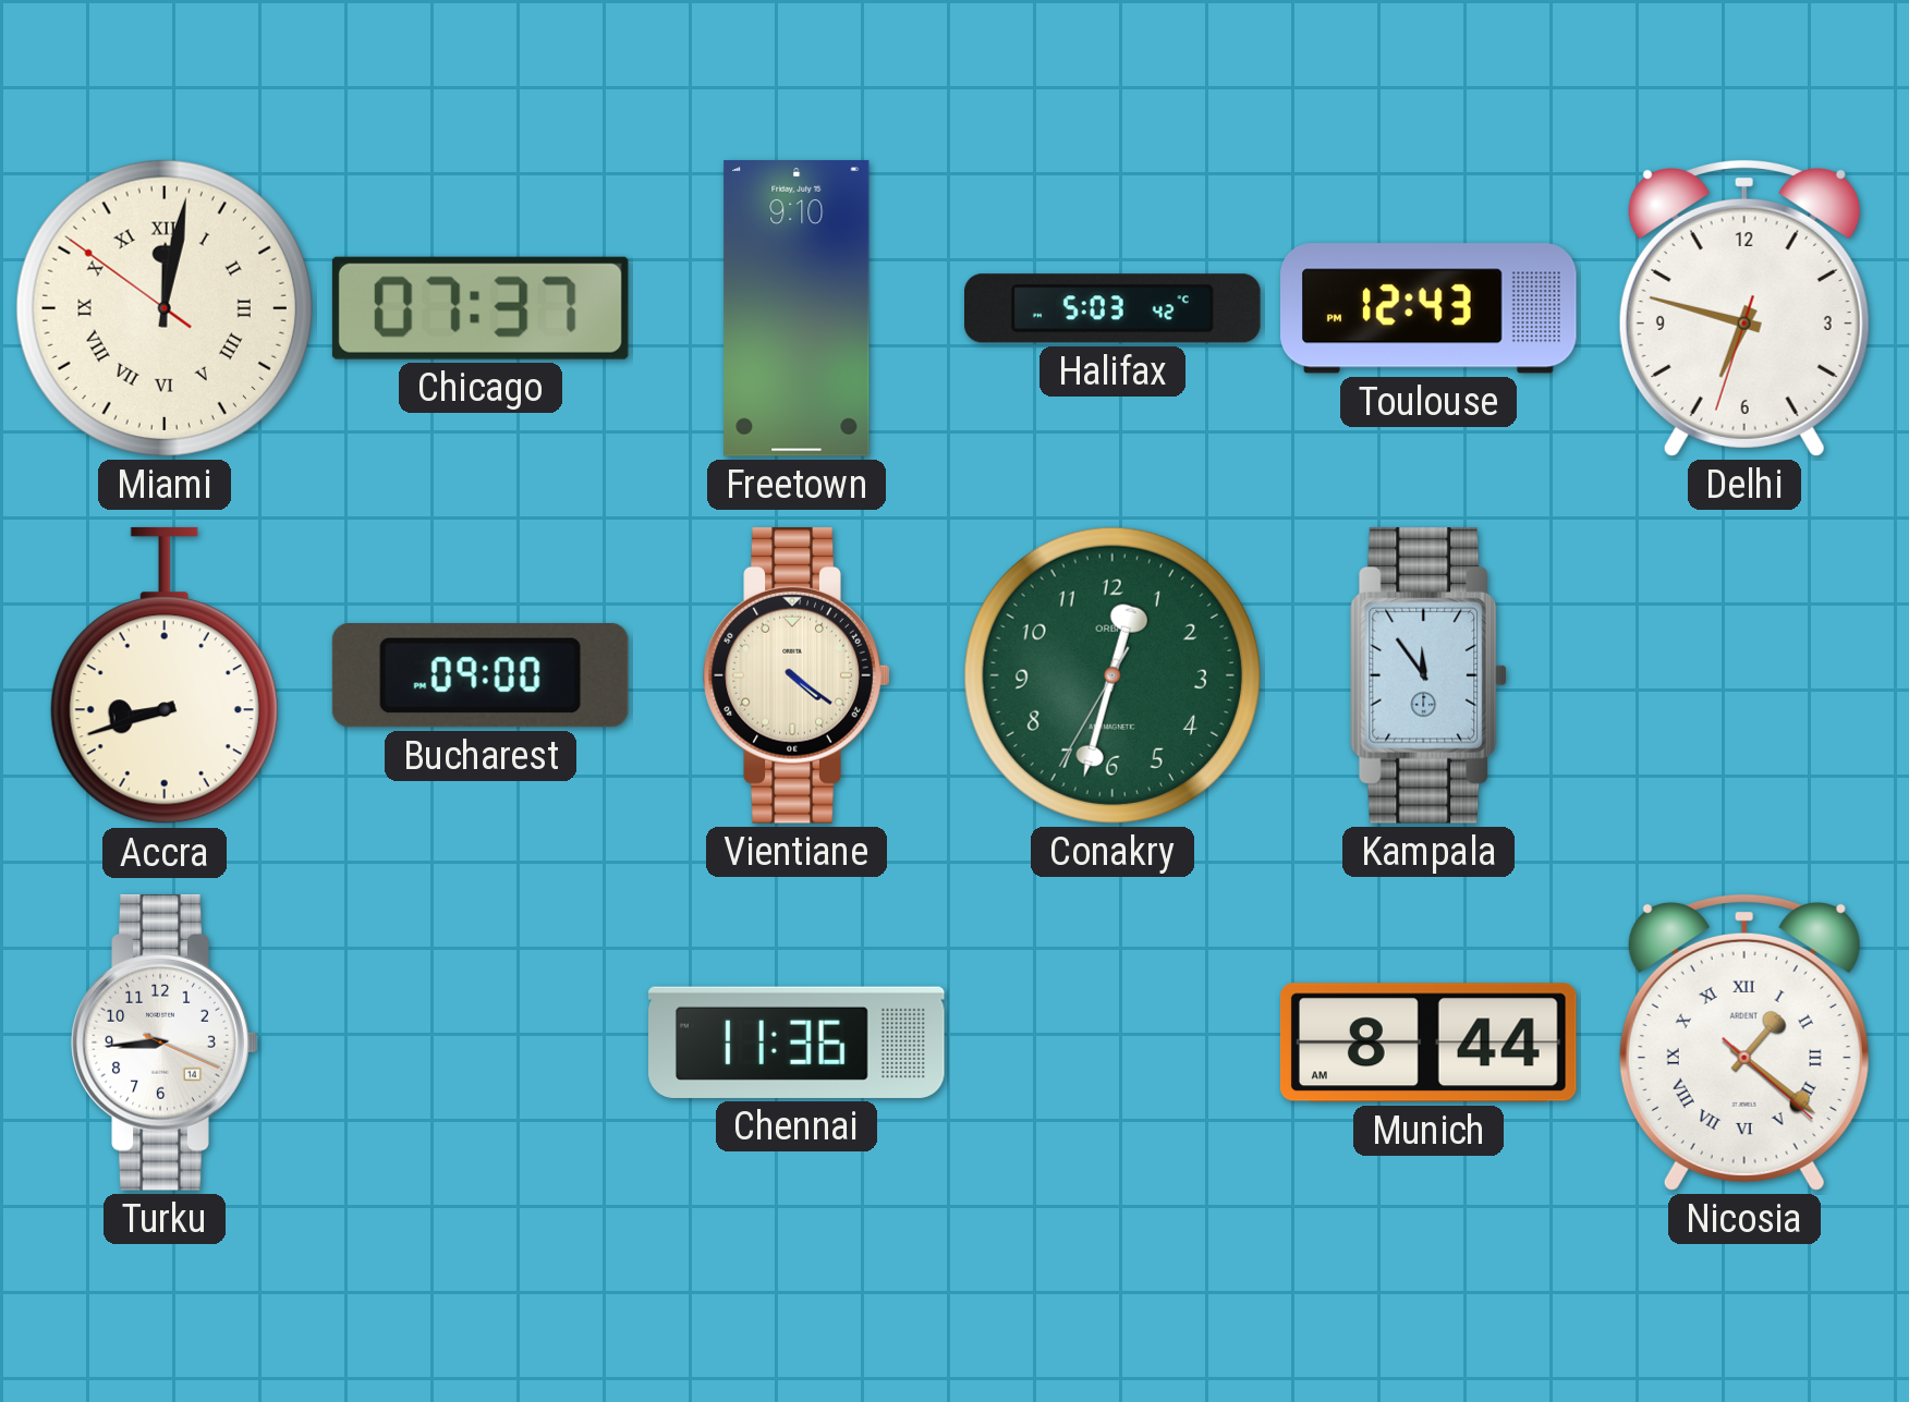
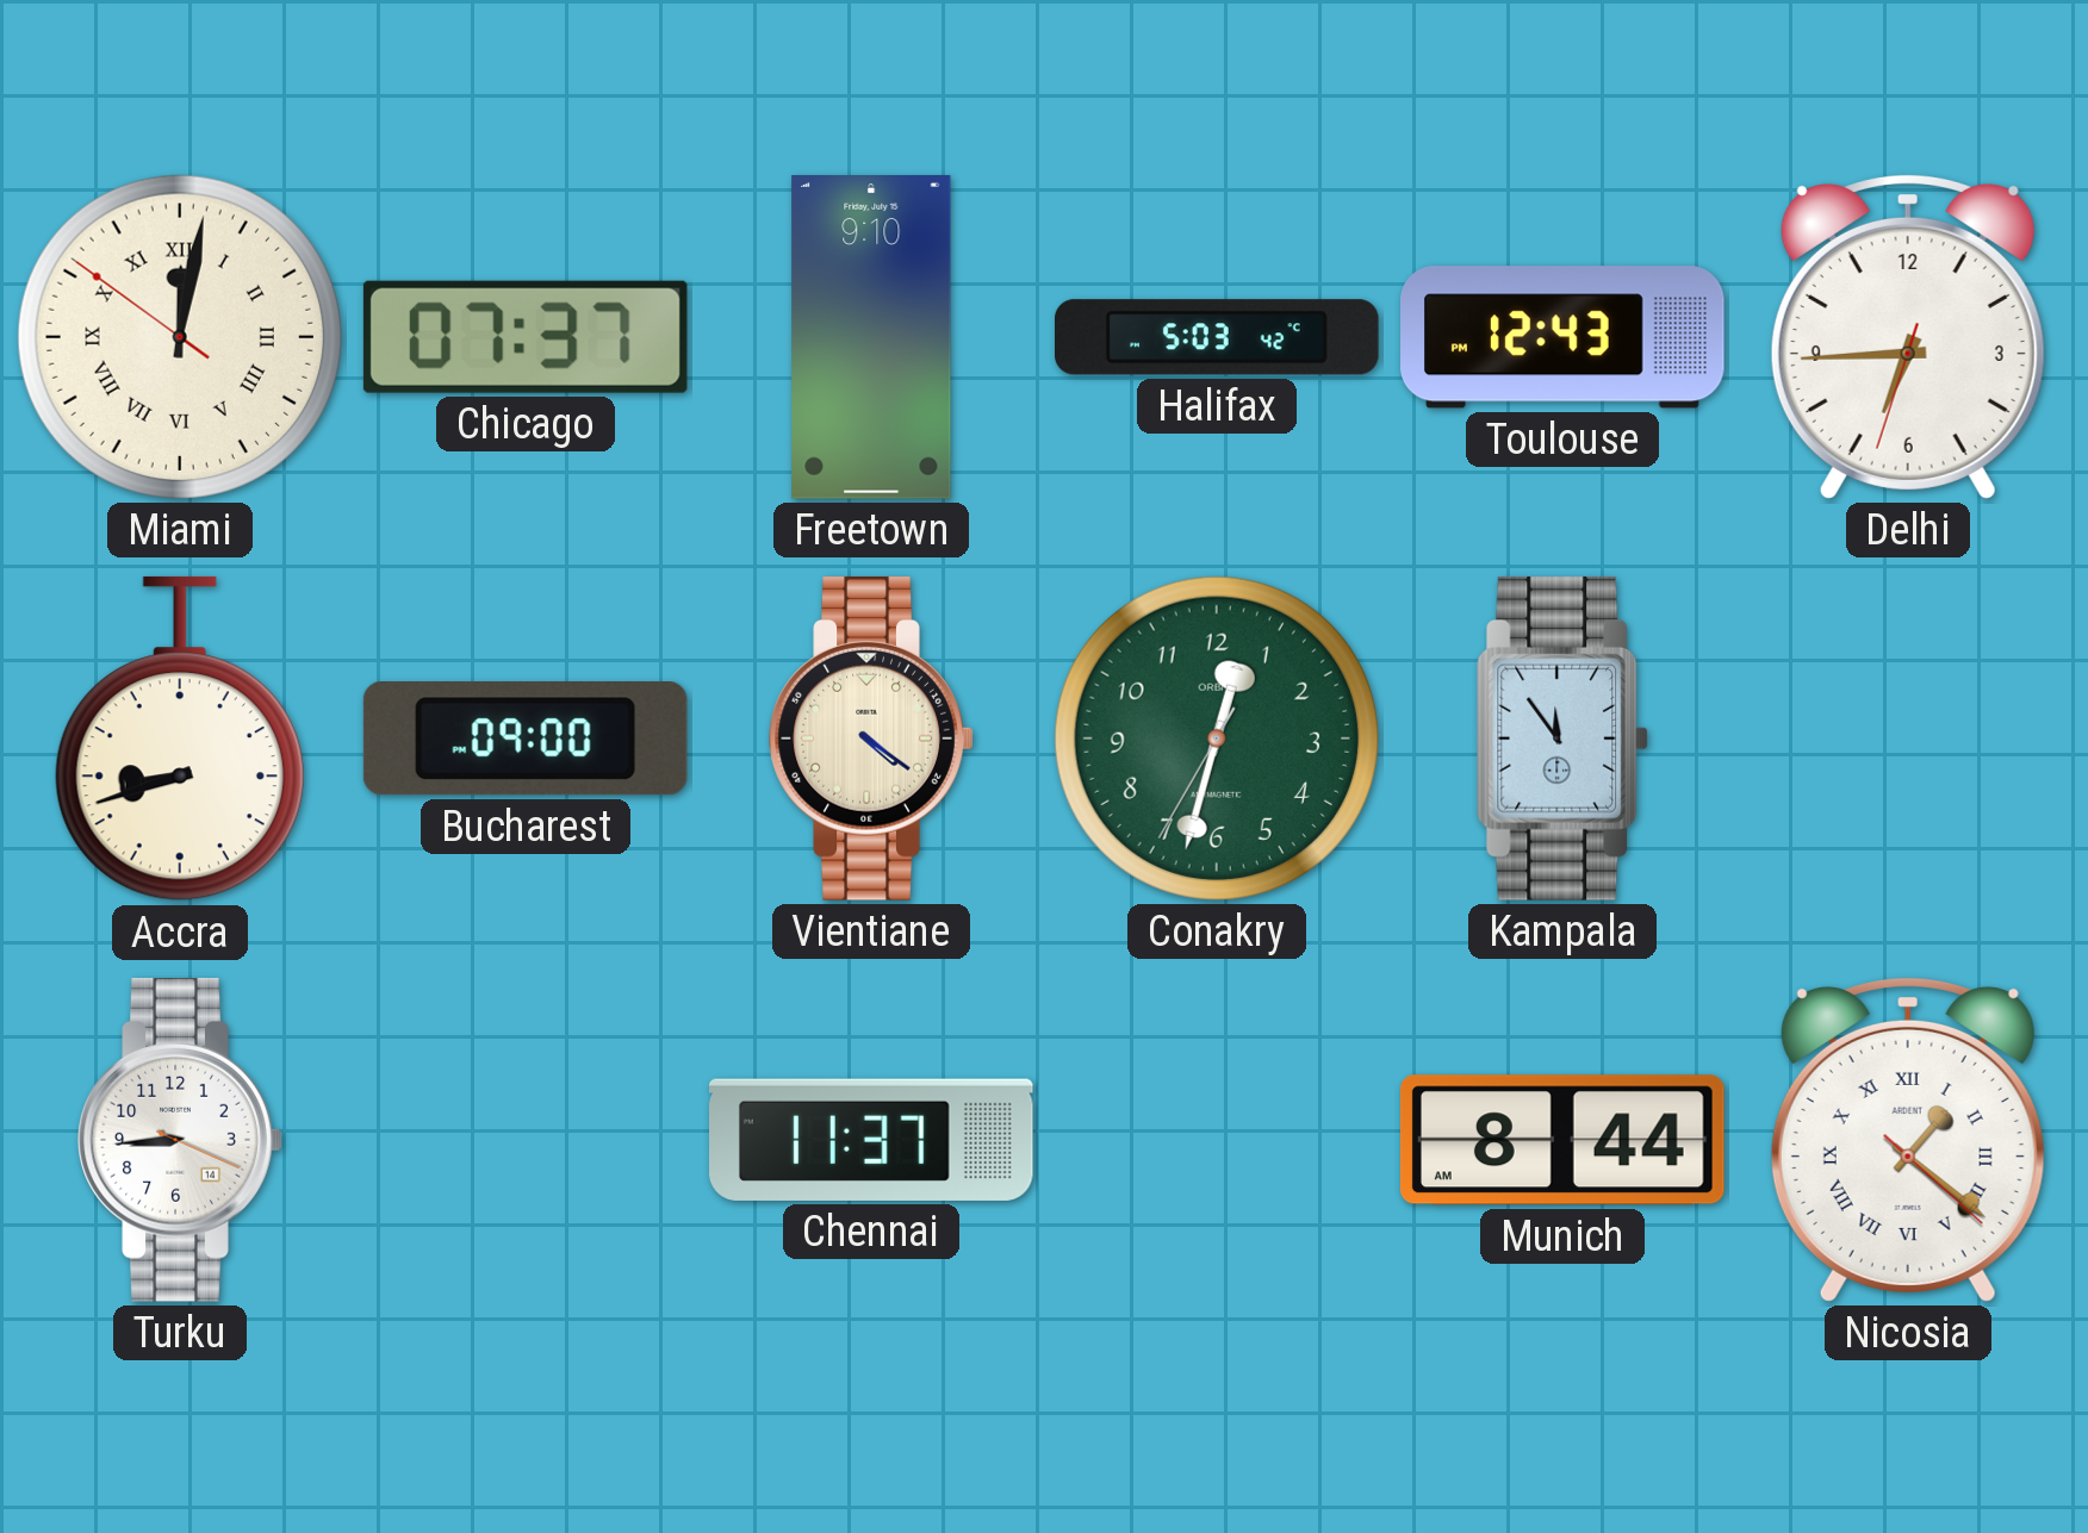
Delhi: 6:47 -> 6:44 (1908, 336)
Chennai: 11:36 -> 11:37 (872, 1140)
